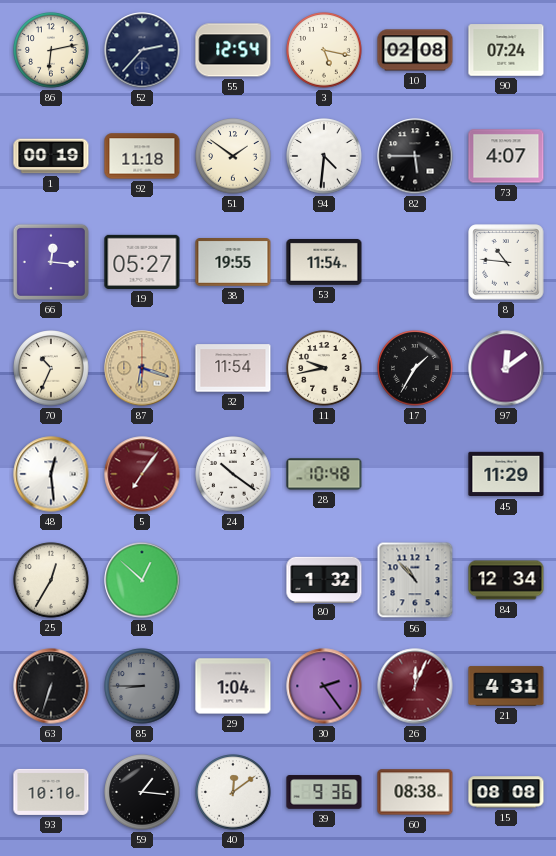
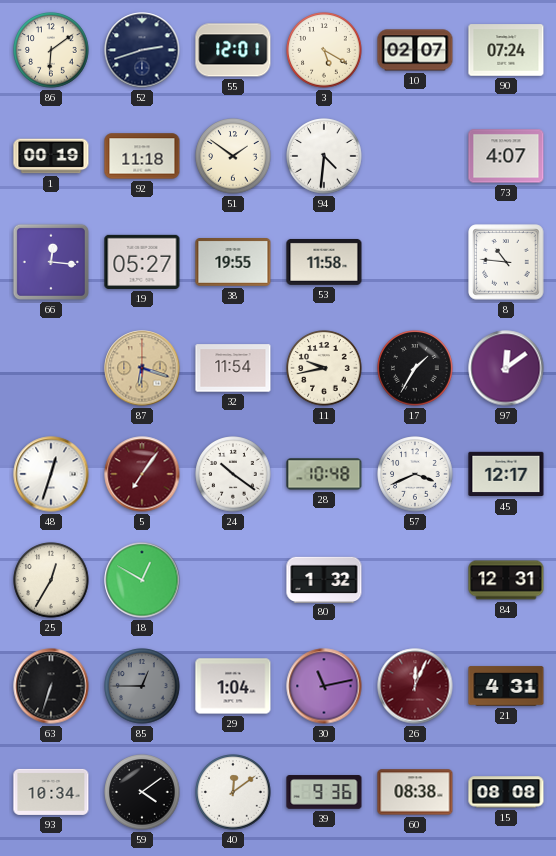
86: 6:13 -> 6:09 (51, 50)
52: 2:37 -> 2:42 (142, 50)
55: 12:54 -> 12:01 (233, 50)
3: 5:17 -> 5:20 (324, 50)
10: 02:08 -> 02:07 (415, 50)
82: 5:45 -> none (415, 156)
53: 11:54 -> 11:58 (324, 262)
70: 10:34 -> none (51, 368)
48: 12:29 -> 12:33 (51, 474)
57: none -> 3:41 (415, 474)
45: 11:29 -> 12:17 (506, 474)
18: 12:52 -> 12:50 (142, 580)
56: 10:53 -> none (415, 580)
84: 12:34 -> 12:31 (506, 580)
85: 8:45 -> 12:45 (142, 686)
30: 2:24 -> 11:13 (324, 686)
93: 10:10 -> 10:34 (51, 792)
59: 1:16 -> 4:09 (142, 792)
